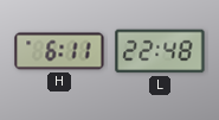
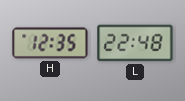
H: 6:11 -> 12:35 (50, 43)
